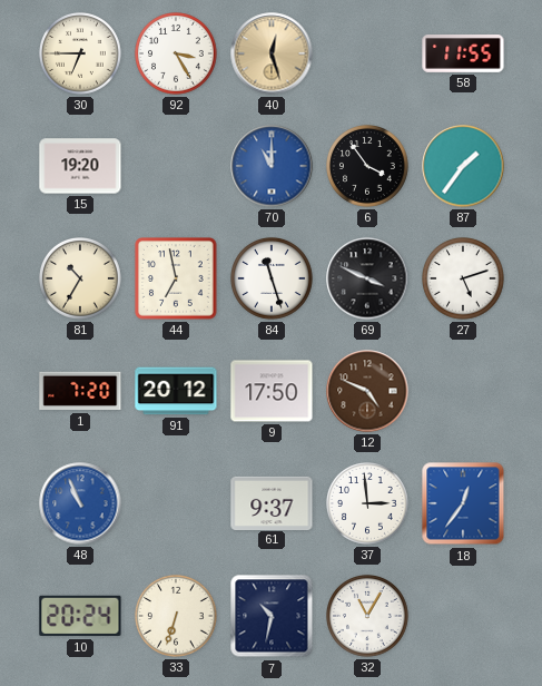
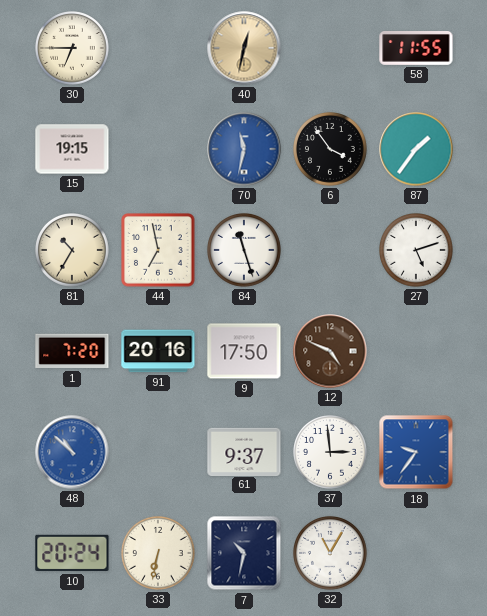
92: 3:25 -> none (177, 55)
40: 12:27 -> 12:32 (244, 48)
15: 19:20 -> 19:15 (72, 149)
70: 11:00 -> 11:32 (244, 149)
69: 3:49 -> none (367, 278)
91: 20:12 -> 20:16 (158, 351)
48: 10:56 -> 10:52 (72, 452)
18: 12:36 -> 9:36 (416, 452)
33: 6:33 -> 6:32 (159, 554)
